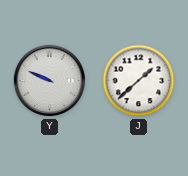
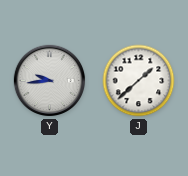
Y: 9:49 -> 9:44 (50, 81)
